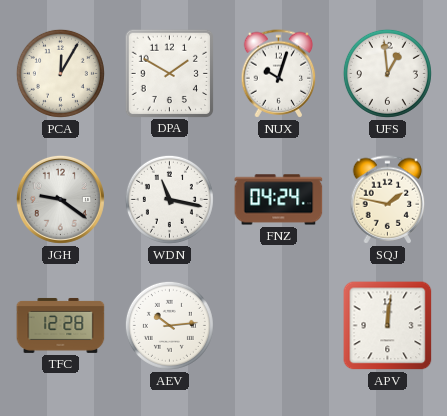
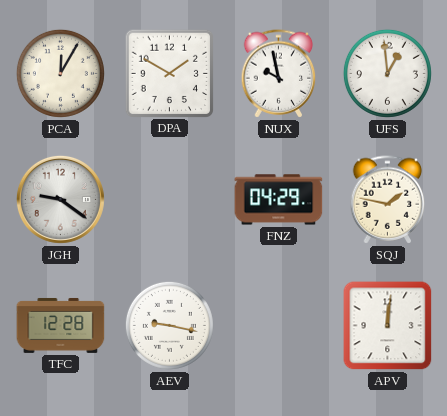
NUX: 10:03 -> 9:58 (279, 74)
WDN: 11:17 -> none (169, 199)
FNZ: 04:24 -> 04:29 (279, 200)
AEV: 10:14 -> 9:17 (169, 325)
